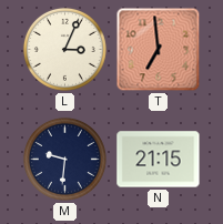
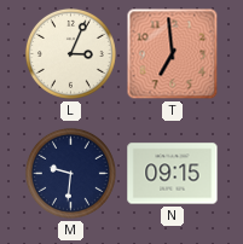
N: 21:15 -> 09:15 (173, 174)
